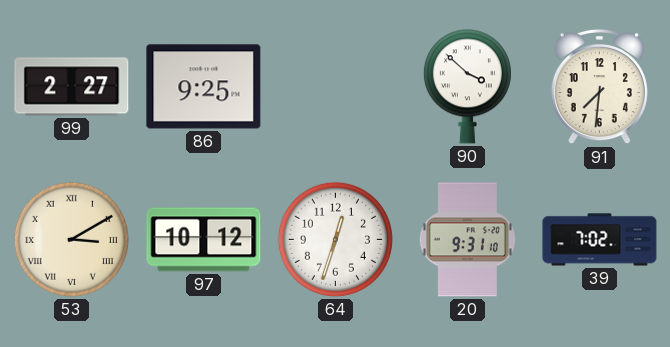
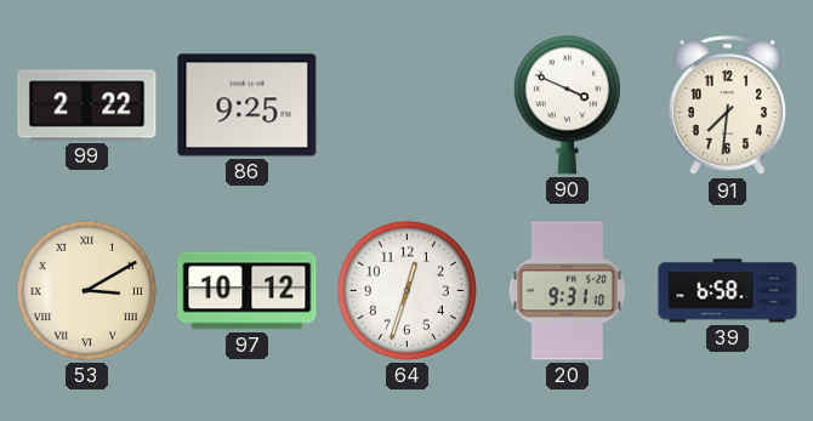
99: 2:27 -> 2:22 (87, 106)
90: 3:52 -> 3:49 (567, 106)
39: 7:02 -> 6:58 (728, 291)
